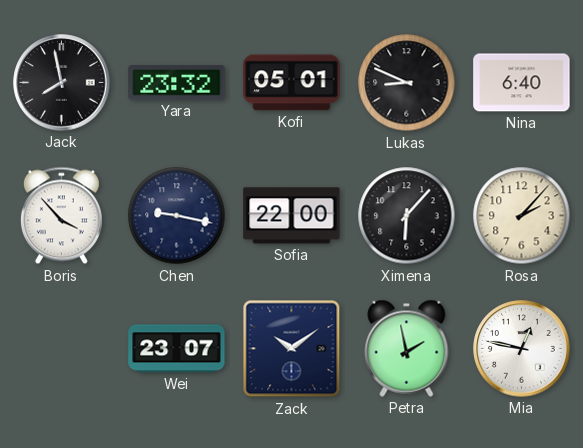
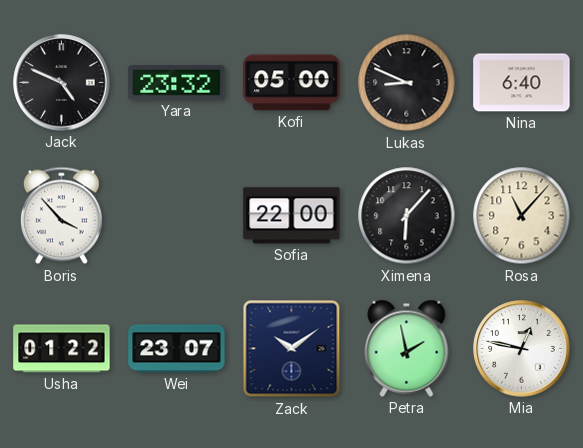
Jack: 7:58 -> 4:49 (62, 83)
Kofi: 05:01 -> 05:00 (292, 83)
Chen: 9:17 -> none (177, 216)
Rosa: 2:07 -> 11:07 (522, 216)
Usha: none -> 01:22 (62, 349)
